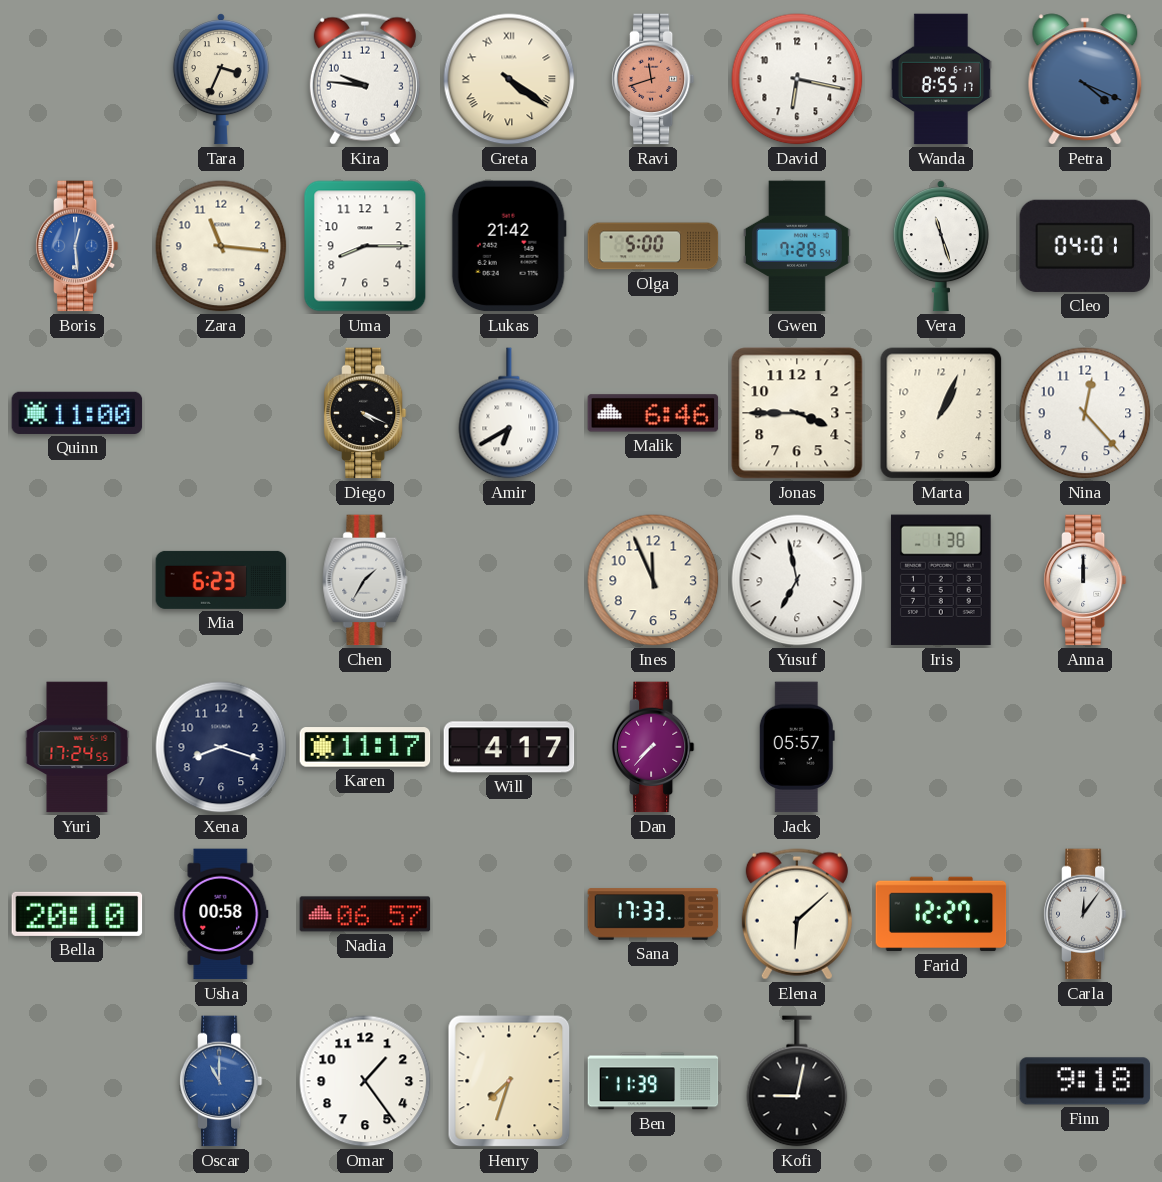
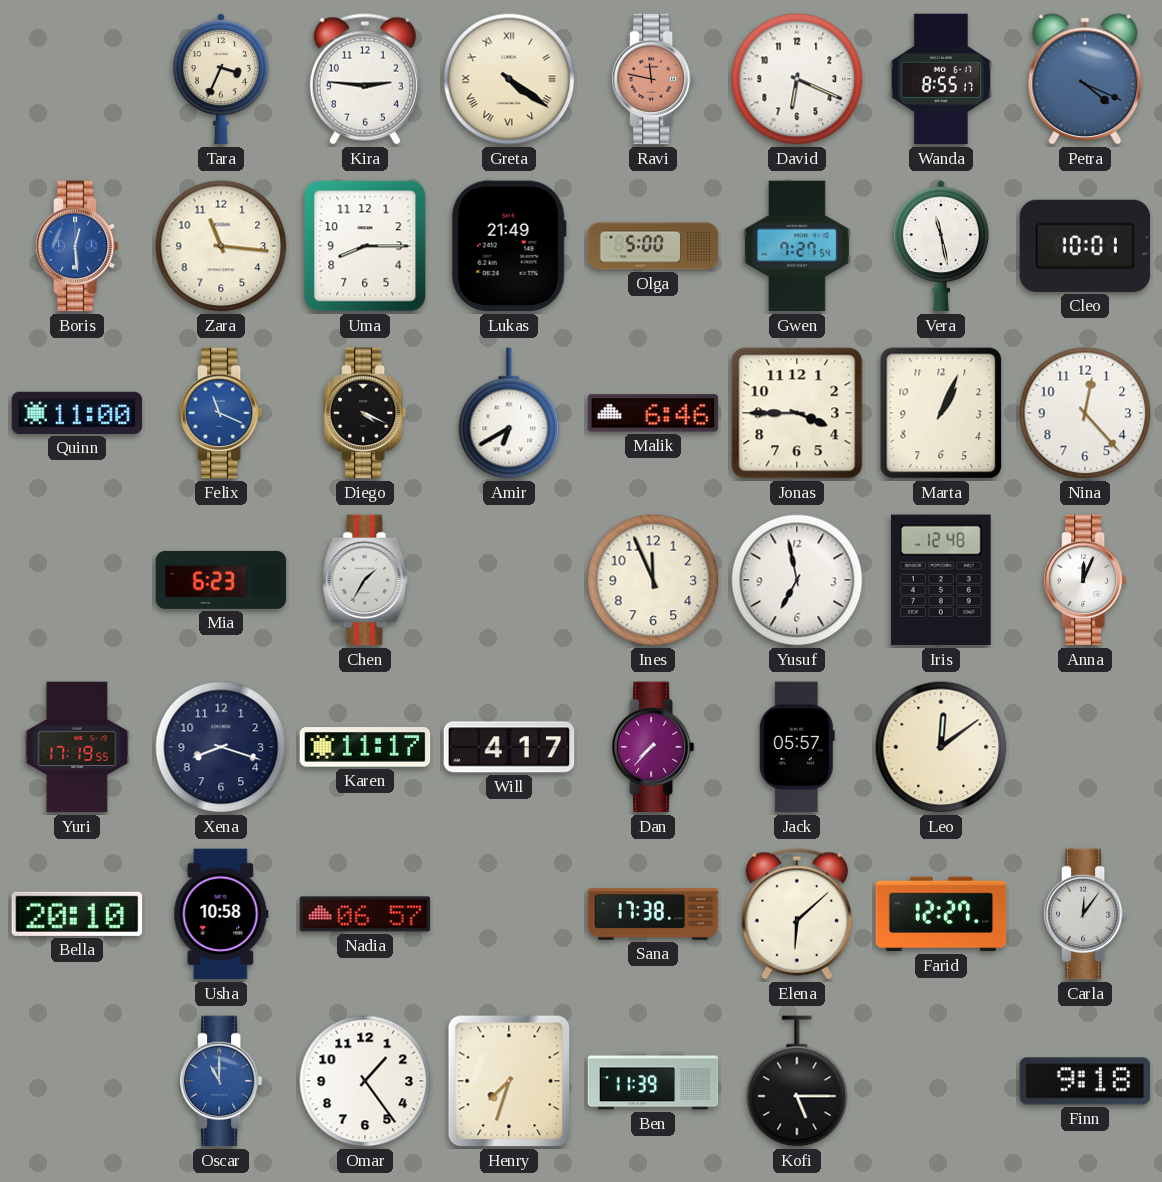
Kira: 9:46 -> 2:46 (365, 79)
Ravi: 11:42 -> 11:47 (653, 79)
David: 6:17 -> 6:19 (797, 79)
Lukas: 21:42 -> 21:49 (509, 246)
Gwen: 7:28 -> 7:27 (797, 246)
Vera: 11:27 -> 11:28 (941, 246)
Cleo: 04:01 -> 10:01 (1085, 246)
Felix: none -> 11:19 (221, 413)
Iris: 1:38 -> 12:48 (941, 580)
Anna: 12:00 -> 12:04 (1085, 580)
Yuri: 17:24 -> 17:19 (77, 747)
Leo: none -> 12:09 (941, 747)
Usha: 00:58 -> 10:58 (221, 914)
Sana: 17:33 -> 17:38 (653, 914)
Kofi: 9:02 -> 5:15 (797, 1081)
